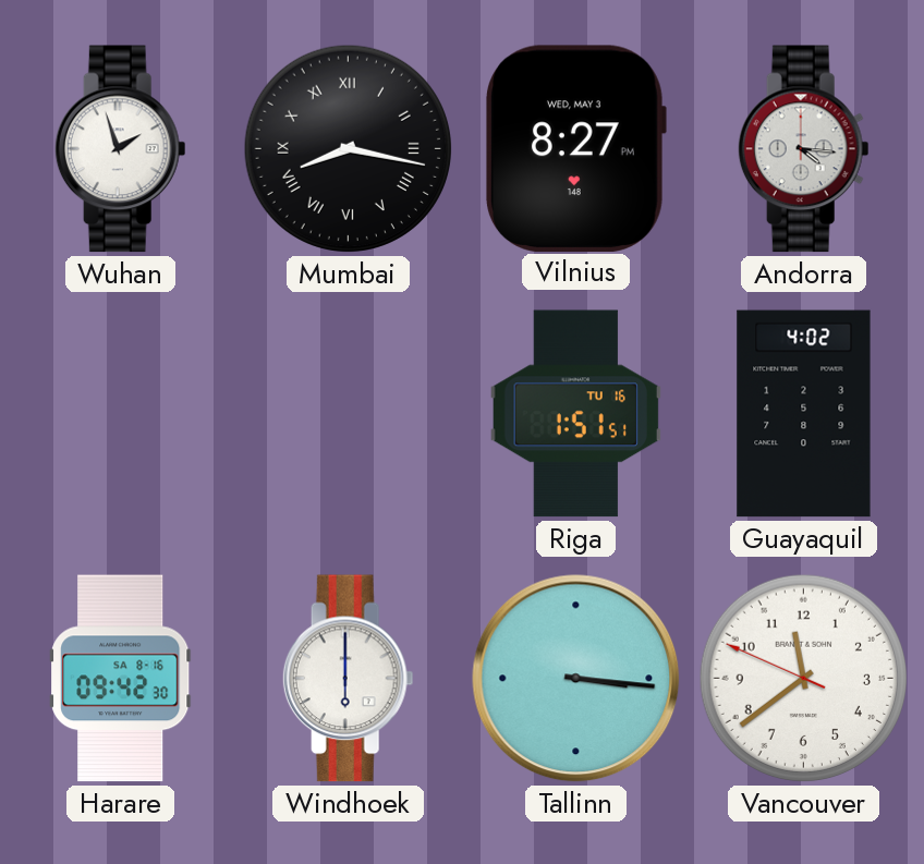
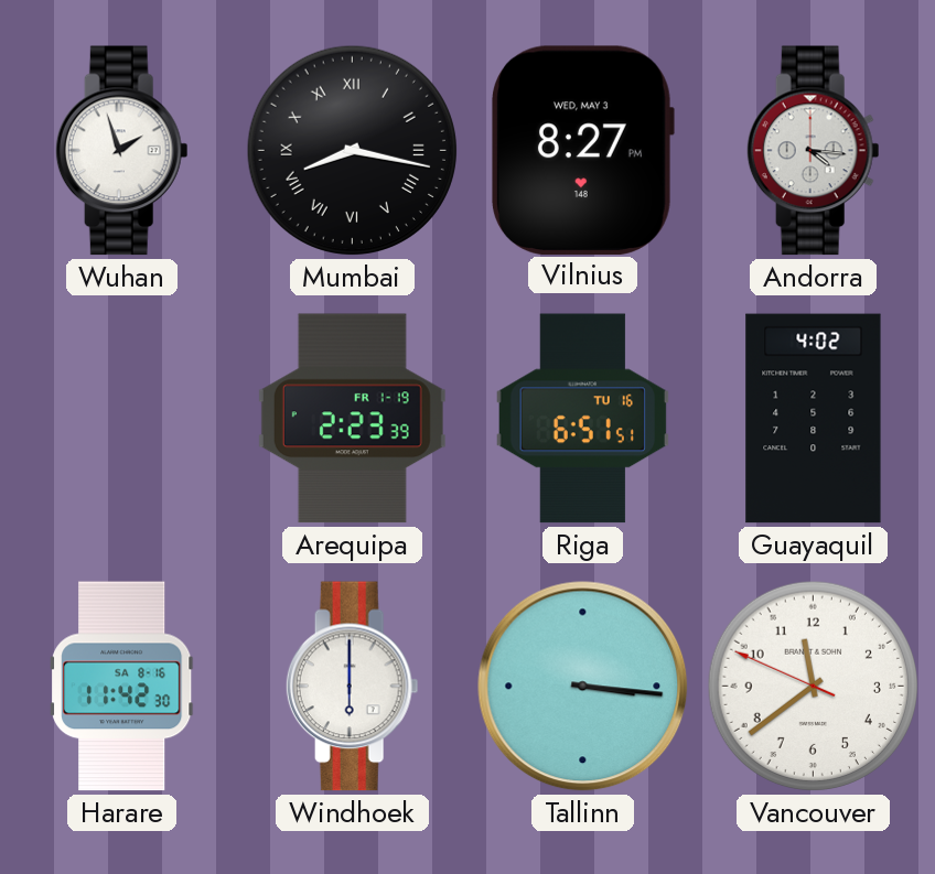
Arequipa: none -> 2:23 (352, 419)
Riga: 1:51 -> 6:51 (582, 419)
Harare: 09:42 -> 11:42 (122, 687)
